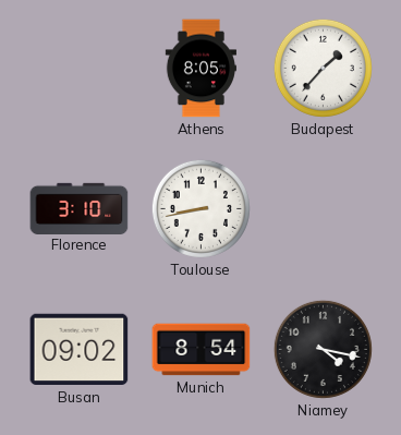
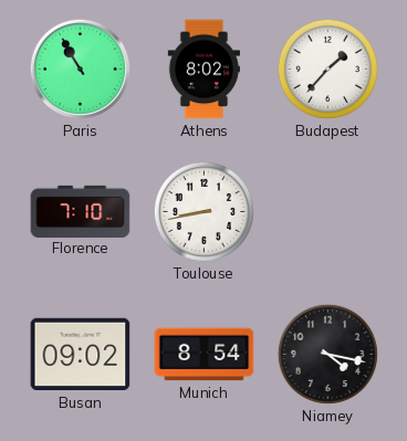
Paris: none -> 10:55 (80, 69)
Athens: 8:05 -> 8:02 (203, 70)
Florence: 3:10 -> 7:10 (81, 211)
